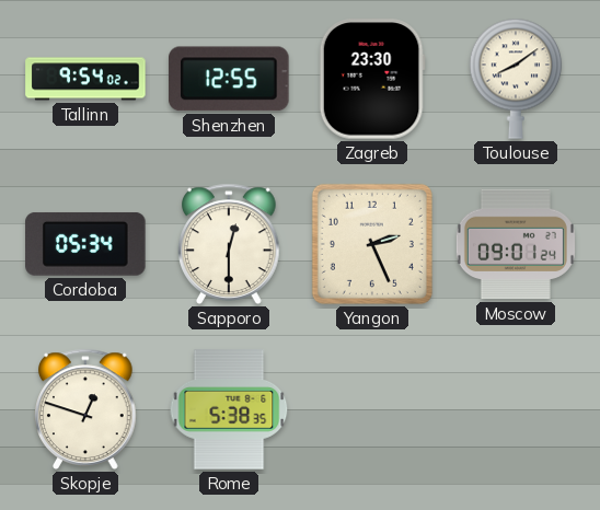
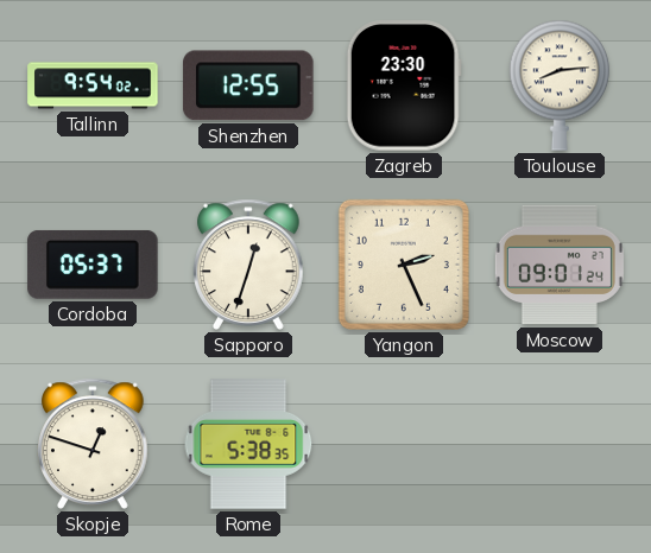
Toulouse: 8:09 -> 8:14 (560, 85)
Cordoba: 05:34 -> 05:37 (93, 265)
Sapporo: 12:30 -> 12:33 (248, 265)
